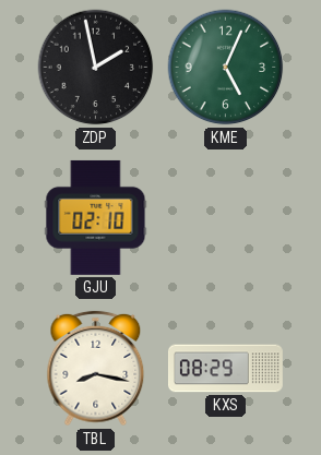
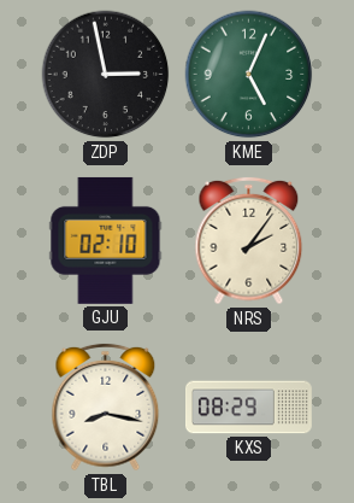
ZDP: 1:58 -> 2:58 (106, 75)
NRS: none -> 2:06 (249, 241)
